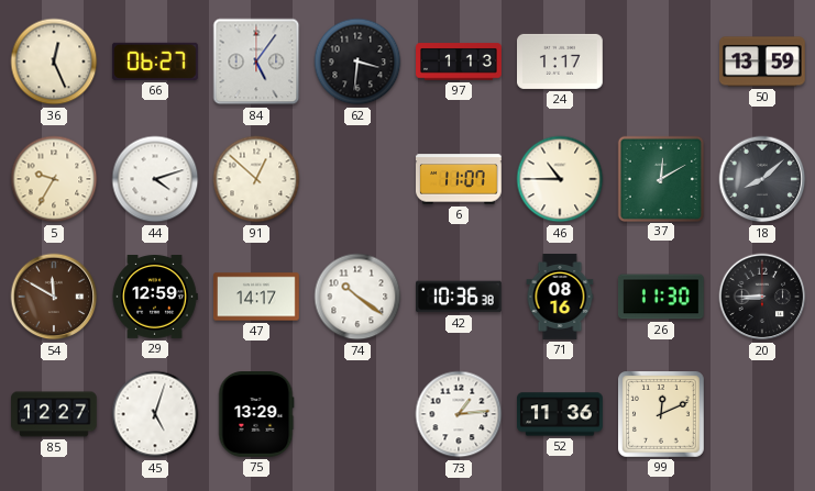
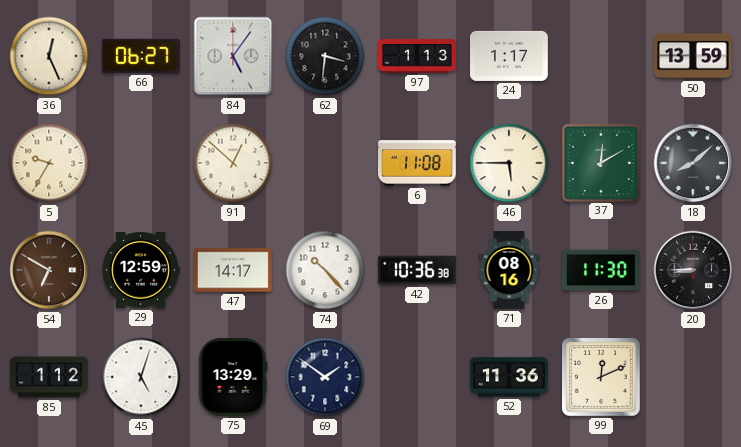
44: 4:12 -> none (155, 179)
6: 11:07 -> 11:08 (418, 163)
46: 10:45 -> 5:45 (509, 163)
54: 11:50 -> 6:50 (49, 270)
74: 10:21 -> 10:23 (325, 270)
85: 12:27 -> 1:12 (50, 377)
69: none -> 1:51 (325, 377)
73: 1:14 -> none (459, 414)
